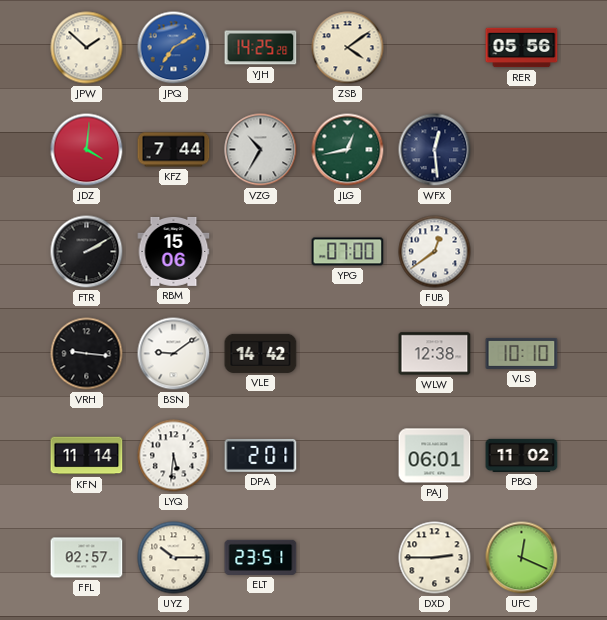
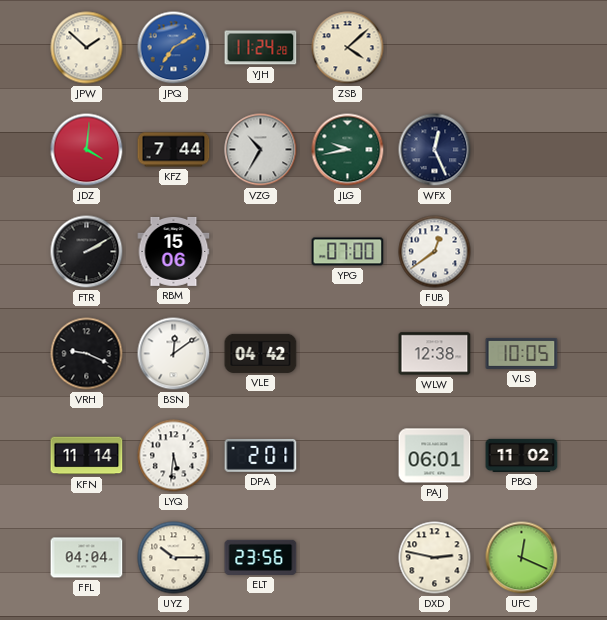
YJH: 14:25 -> 11:24 (261, 48)
ZSB: 4:09 -> 4:08 (348, 48)
RER: 05:56 -> none (522, 48)
JLG: 12:43 -> 9:43 (348, 150)
WFX: 12:29 -> 12:26 (435, 150)
VRH: 9:16 -> 9:19 (87, 354)
BSN: 9:09 -> 12:09 (174, 354)
VLE: 14:42 -> 04:42 (261, 353)
VLS: 10:10 -> 10:05 (522, 353)
FFL: 02:57 -> 04:04 (87, 558)
ELT: 23:51 -> 23:56 (261, 557)
DXD: 2:45 -> 2:47 (435, 558)
